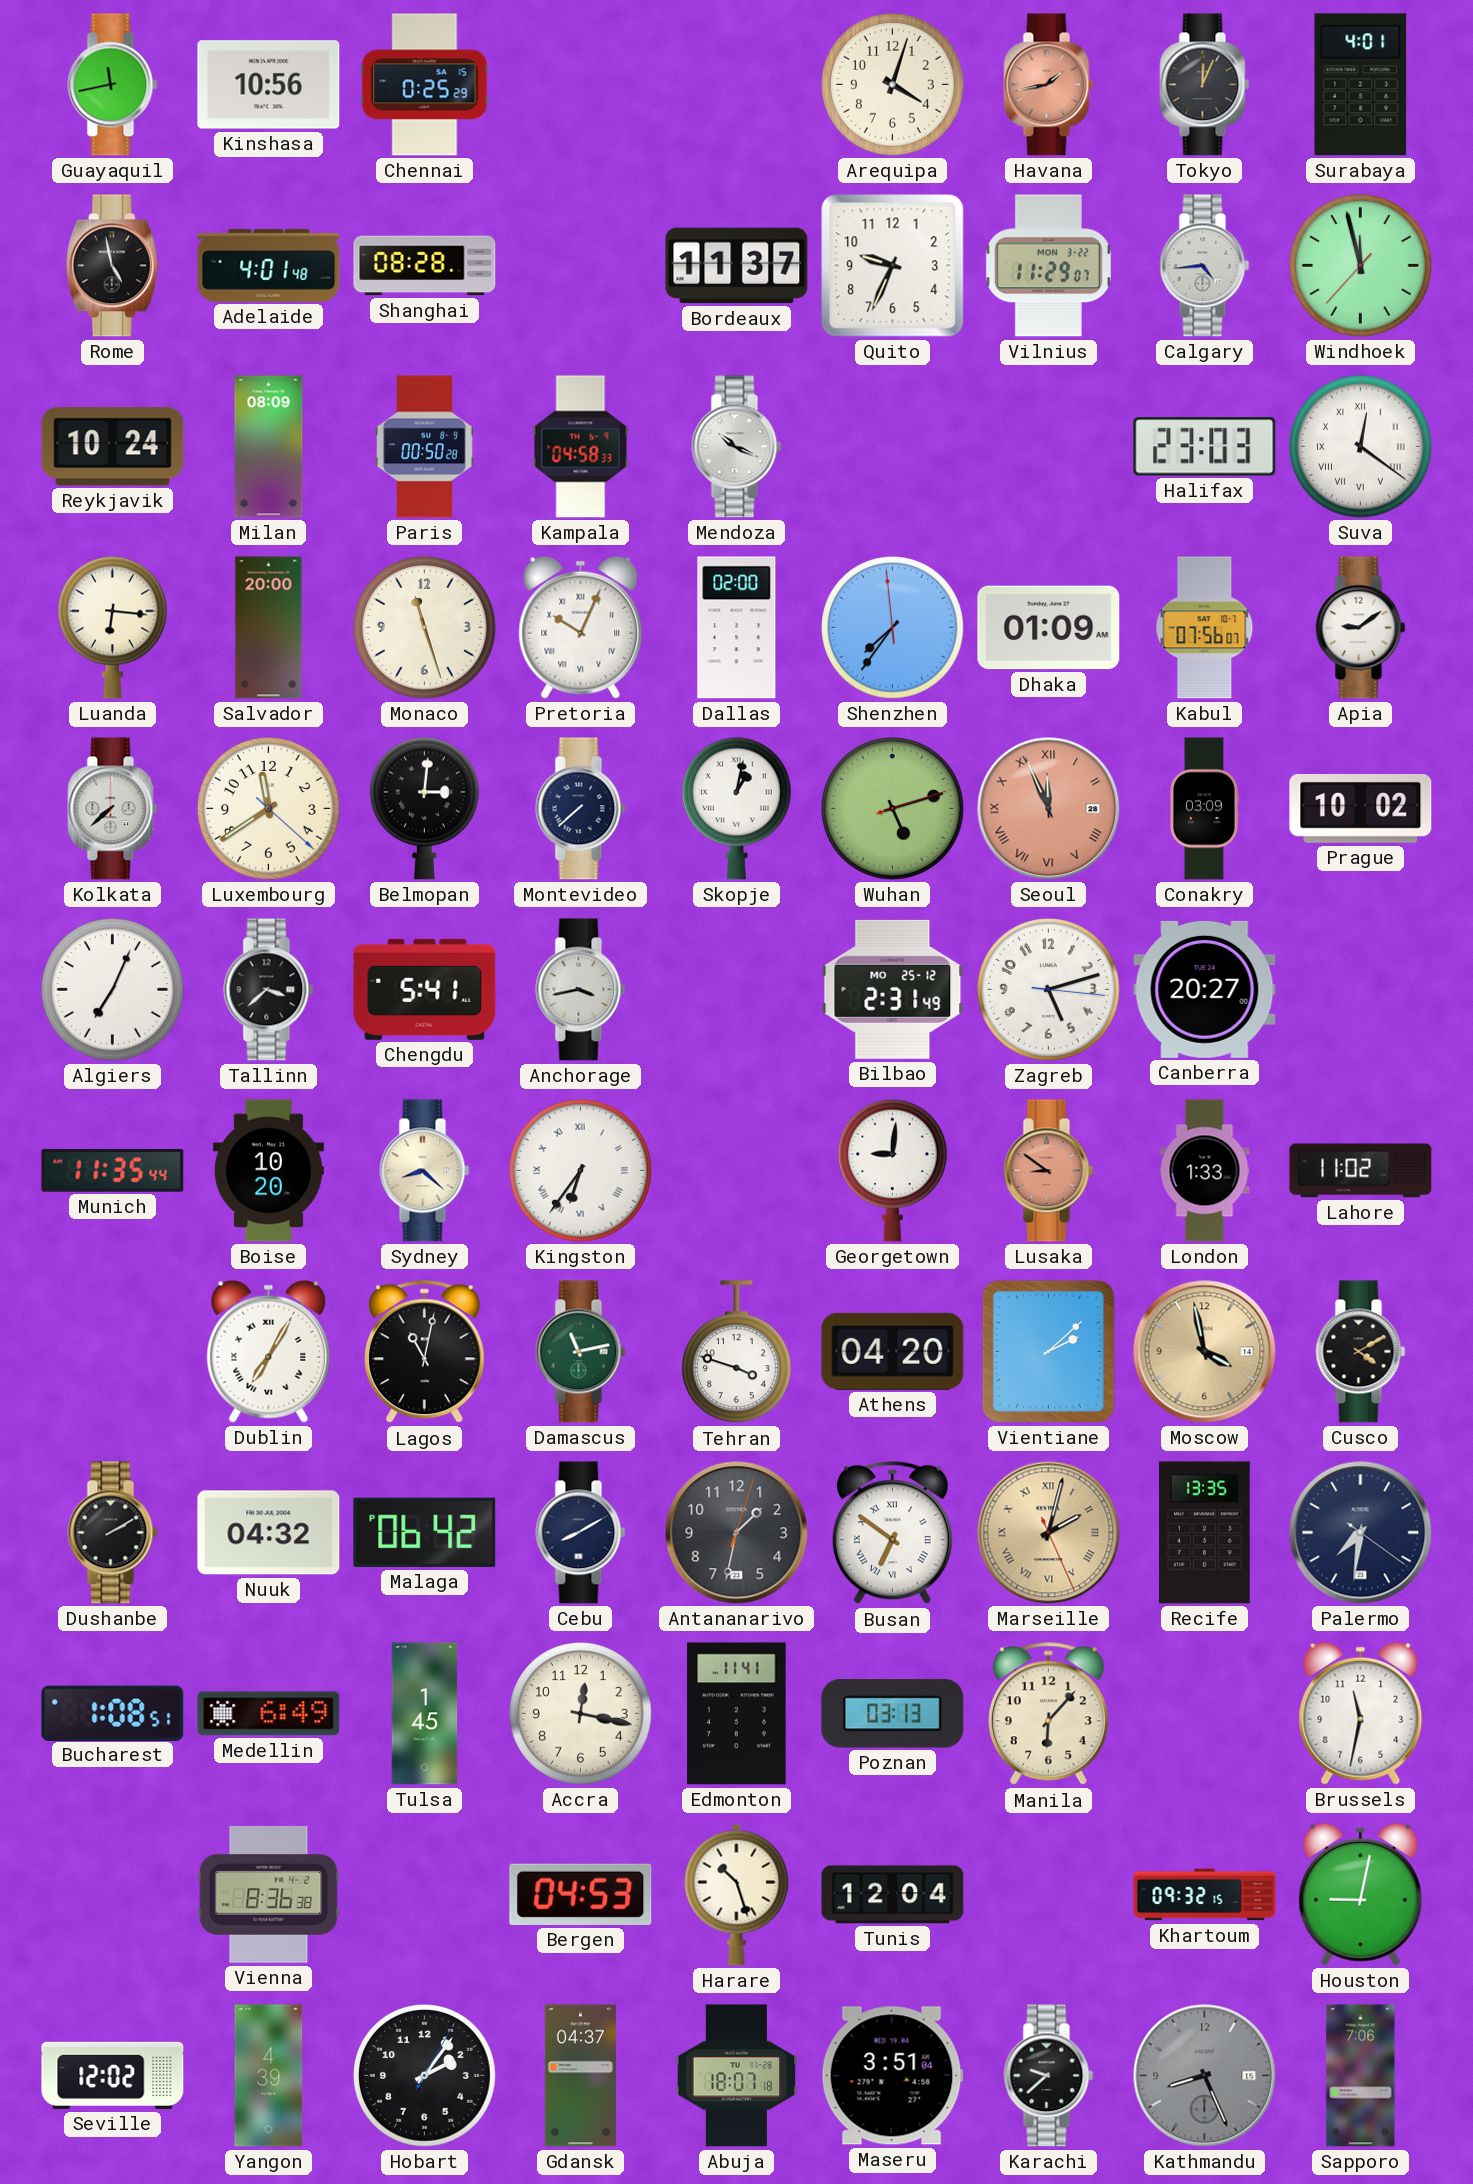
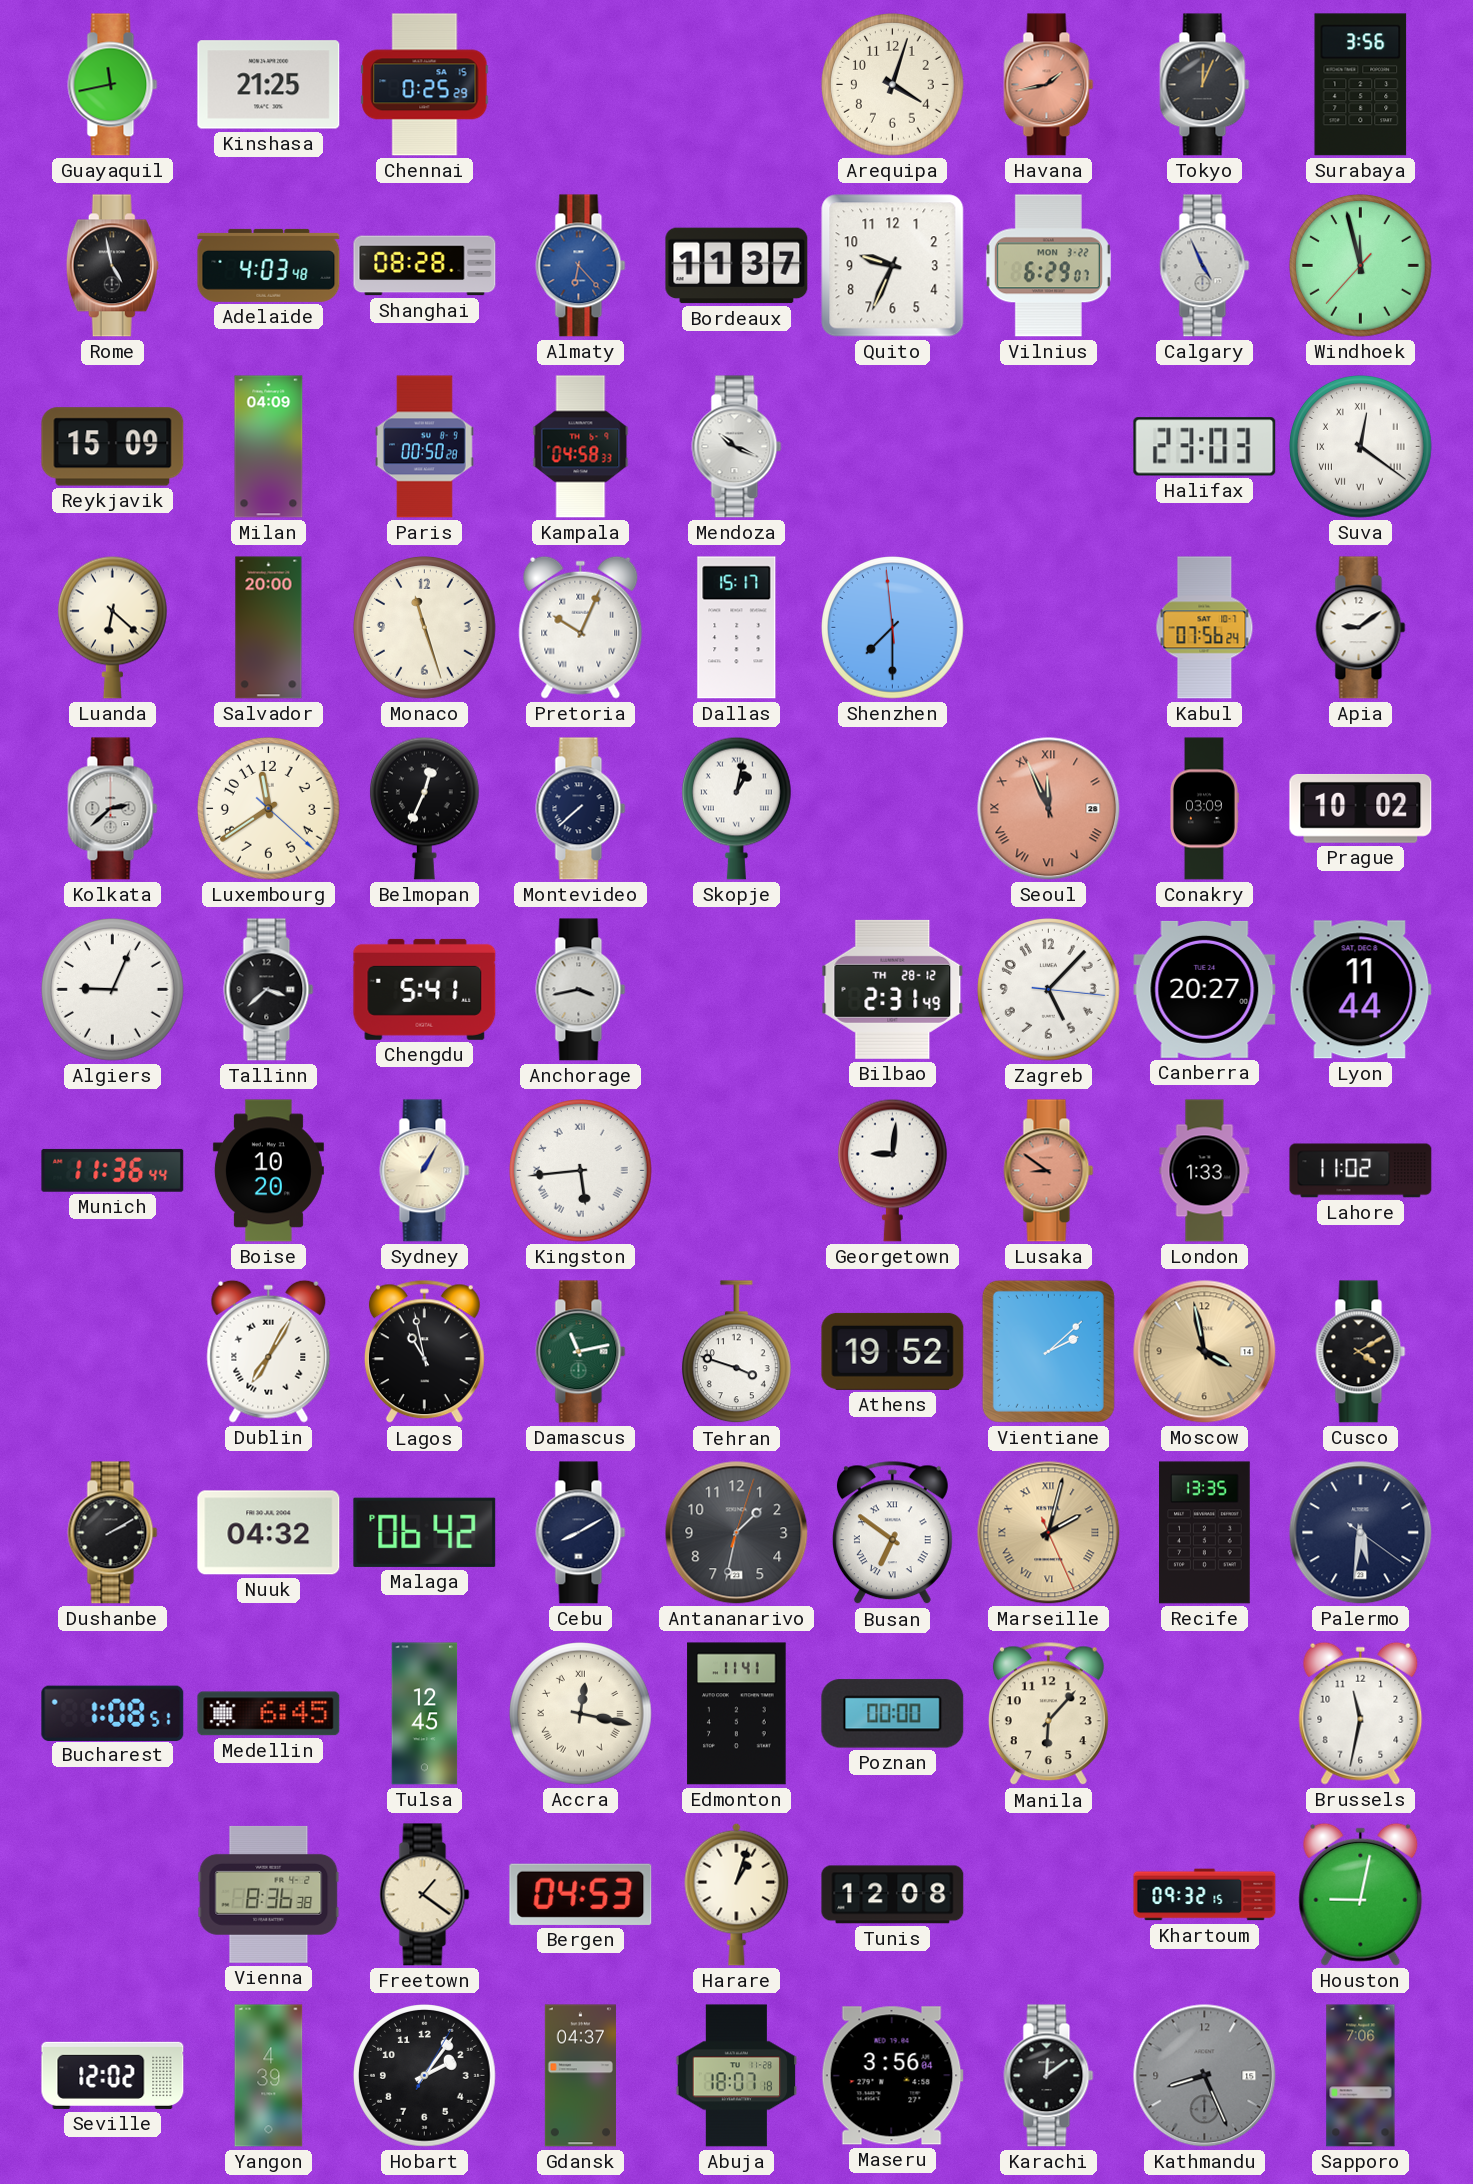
Kinshasa: 10:56 -> 21:25 (269, 85)
Surabaya: 4:01 -> 3:56 (1361, 85)
Adelaide: 4:01 -> 4:03 (269, 265)
Almaty: none -> 6:23 (581, 266)
Vilnius: 11:29 -> 6:29 (1048, 266)
Calgary: 4:44 -> 4:56 (1205, 266)
Reykjavik: 10:24 -> 15:09 (113, 447)
Milan: 08:09 -> 04:09 (269, 447)
Luanda: 6:16 -> 6:22 (112, 627)
Dallas: 02:00 -> 15:17 (737, 628)
Shenzhen: 7:35 -> 7:29 (893, 628)
Dhaka: 01:09 -> none (1049, 628)
Kabul: 07:56:07 -> 07:56:24 (1205, 628)
Kolkata: 7:38 -> 2:38 (113, 809)
Belmopan: 3:01 -> 12:34 (424, 808)
Wuhan: 5:12 -> none (893, 809)
Algiers: 7:04 -> 9:04 (113, 990)
Bilbao date: MO 25-12 -> TH 28-12 (893, 989)
Zagreb: 5:12 -> 5:07 (1049, 990)
Lyon: none -> 11:44 (1360, 990)
Munich: 11:35 -> 11:36 (113, 1170)
Sydney: 8:22 -> 1:05 (425, 1171)
Kingston: 6:36 -> 5:44 (581, 1171)
Lagos: 11:02 -> 10:58 (424, 1352)
Athens: 04:20 -> 19:52 (893, 1351)
Palermo: 7:31 -> 5:31 (1361, 1533)
Medellin: 6:49 -> 6:45 (269, 1714)
Tulsa: 1:45 -> 12:45 (425, 1714)
Accra numerals: Arabic -> Roman (581, 1714)
Poznan: 03:13 -> 00:00 (893, 1714)
Freetown: none -> 1:21 (425, 1895)
Harare: 10:27 -> 1:03 (737, 1894)
Tunis: 12:04 -> 12:08 (893, 1895)
Maseru: 3:51 -> 3:56 (892, 2076)
Karachi: 9:38 -> 12:09 (1049, 2076)
